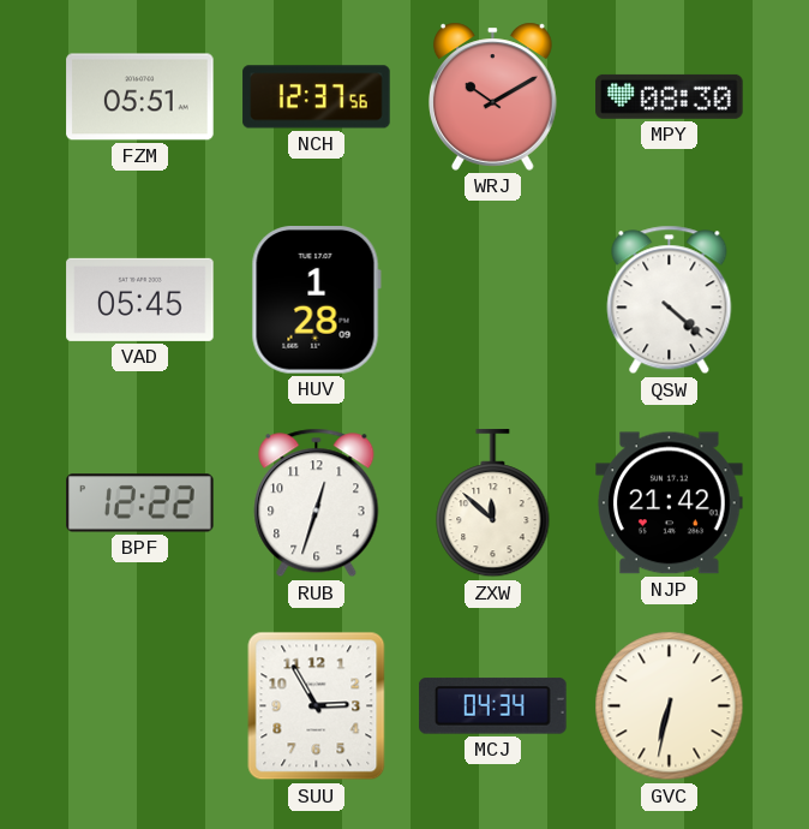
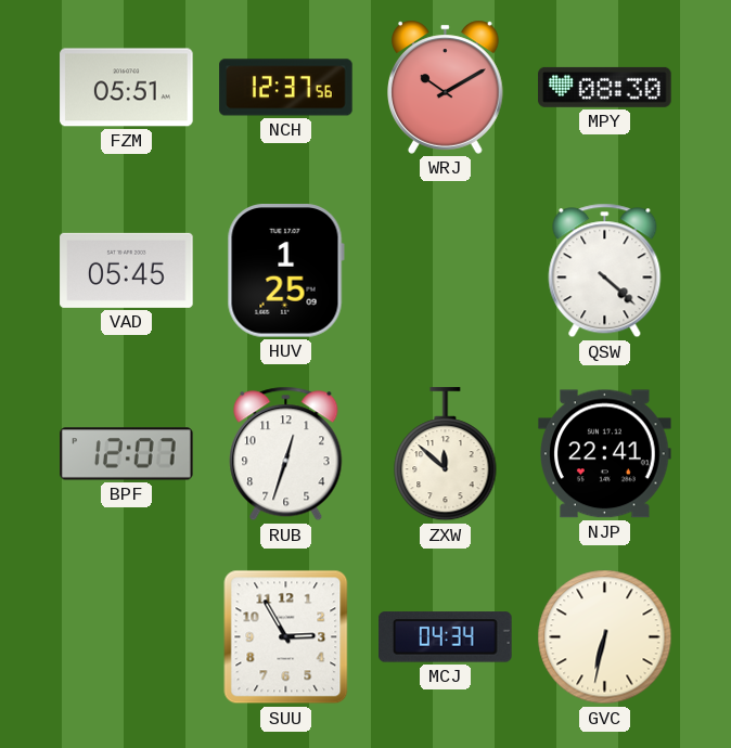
HUV: 1:28 -> 1:25 (285, 271)
BPF: 12:22 -> 12:07 (127, 454)
NJP: 21:42 -> 22:41 (605, 454)
